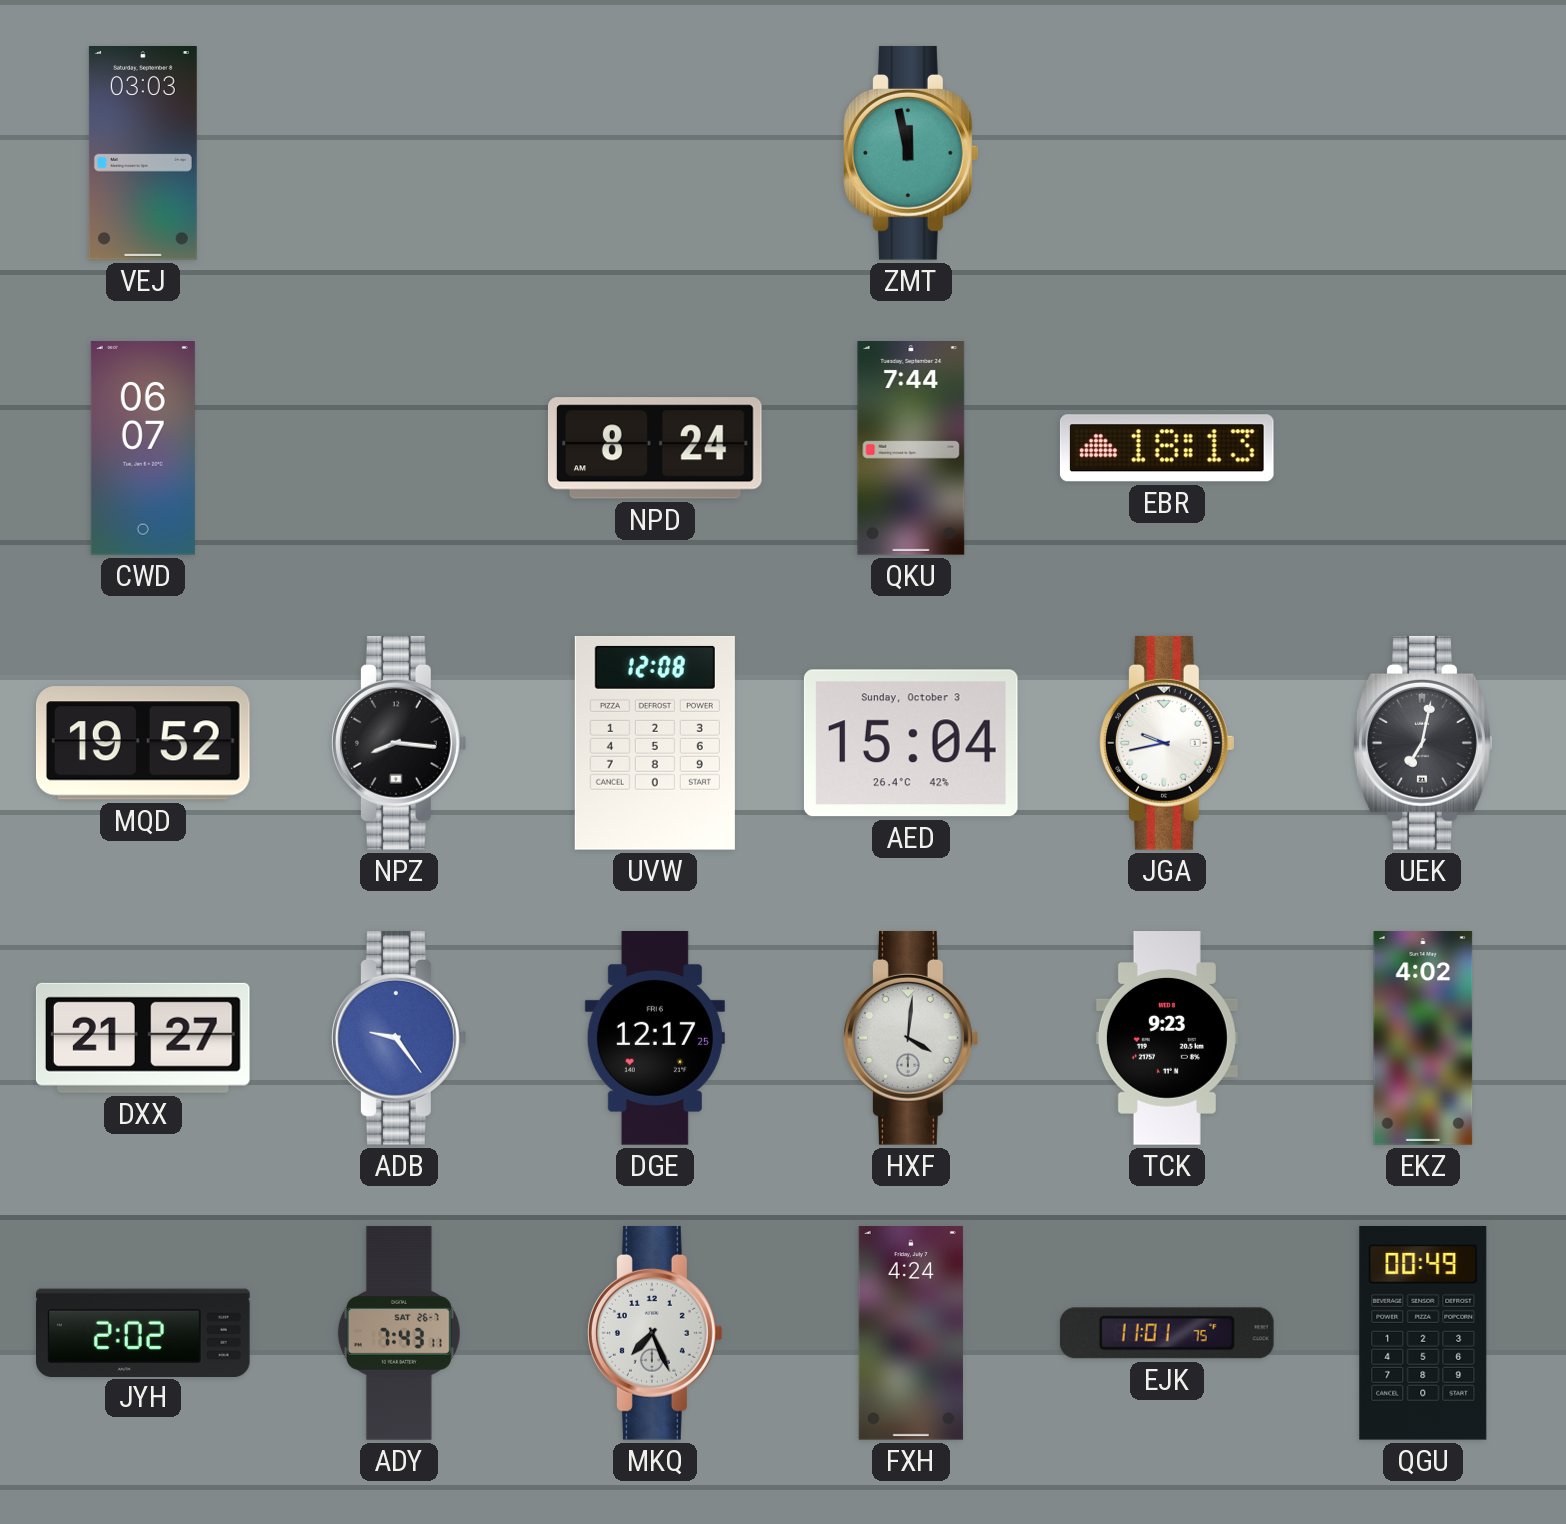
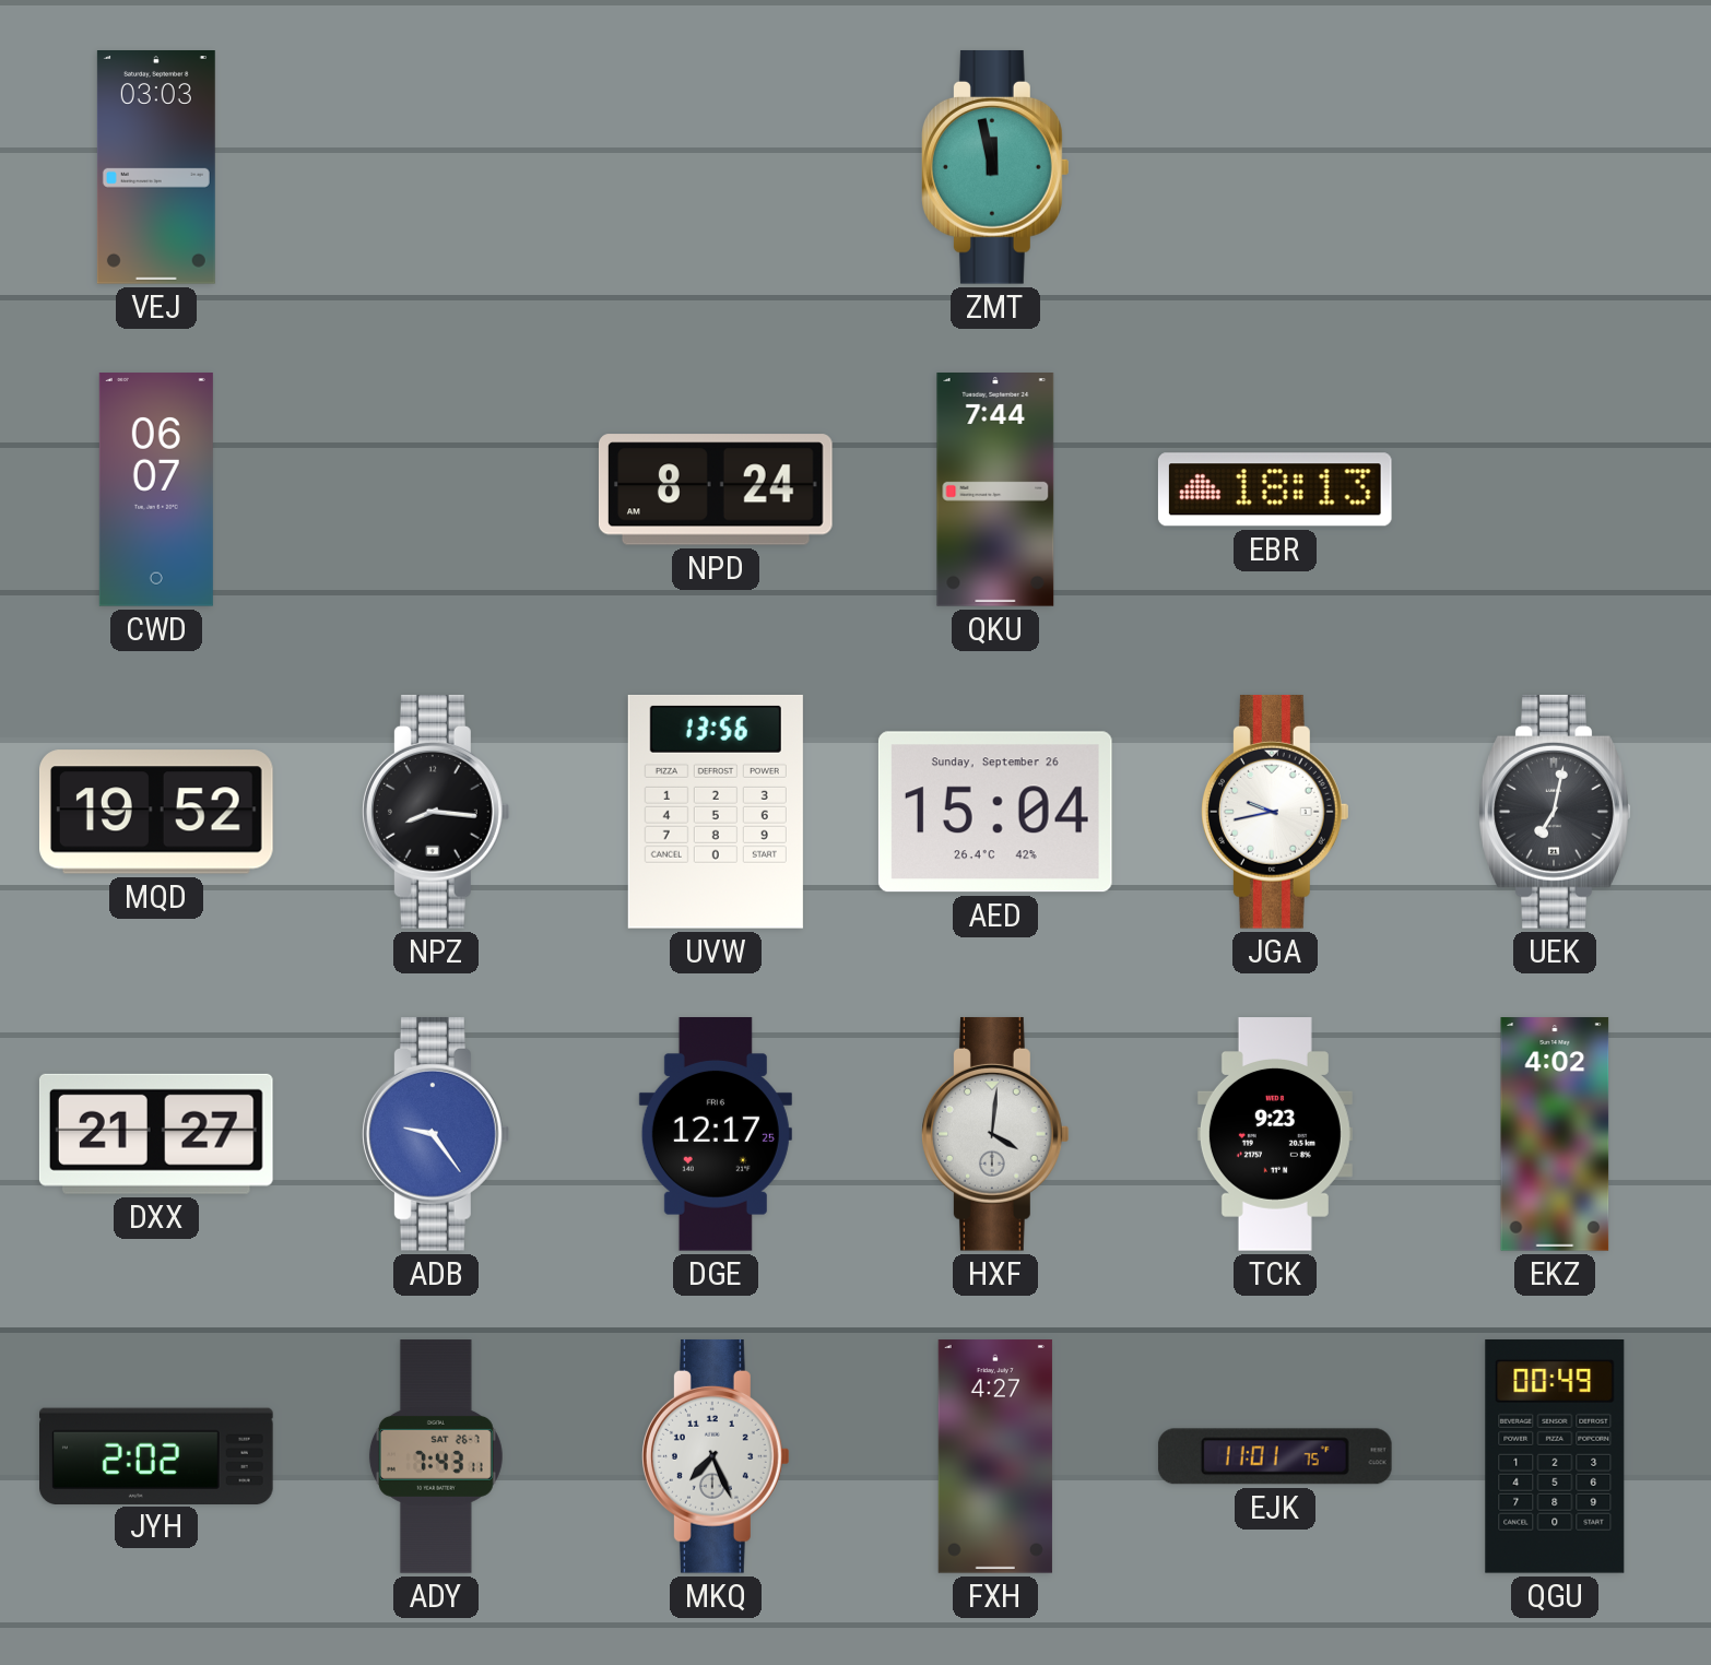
UVW: 12:08 -> 13:56 (716, 812)
AED date: Sunday, October 3 -> Sunday, September 26 (995, 812)
FXH: 4:24 -> 4:27 (995, 1456)
